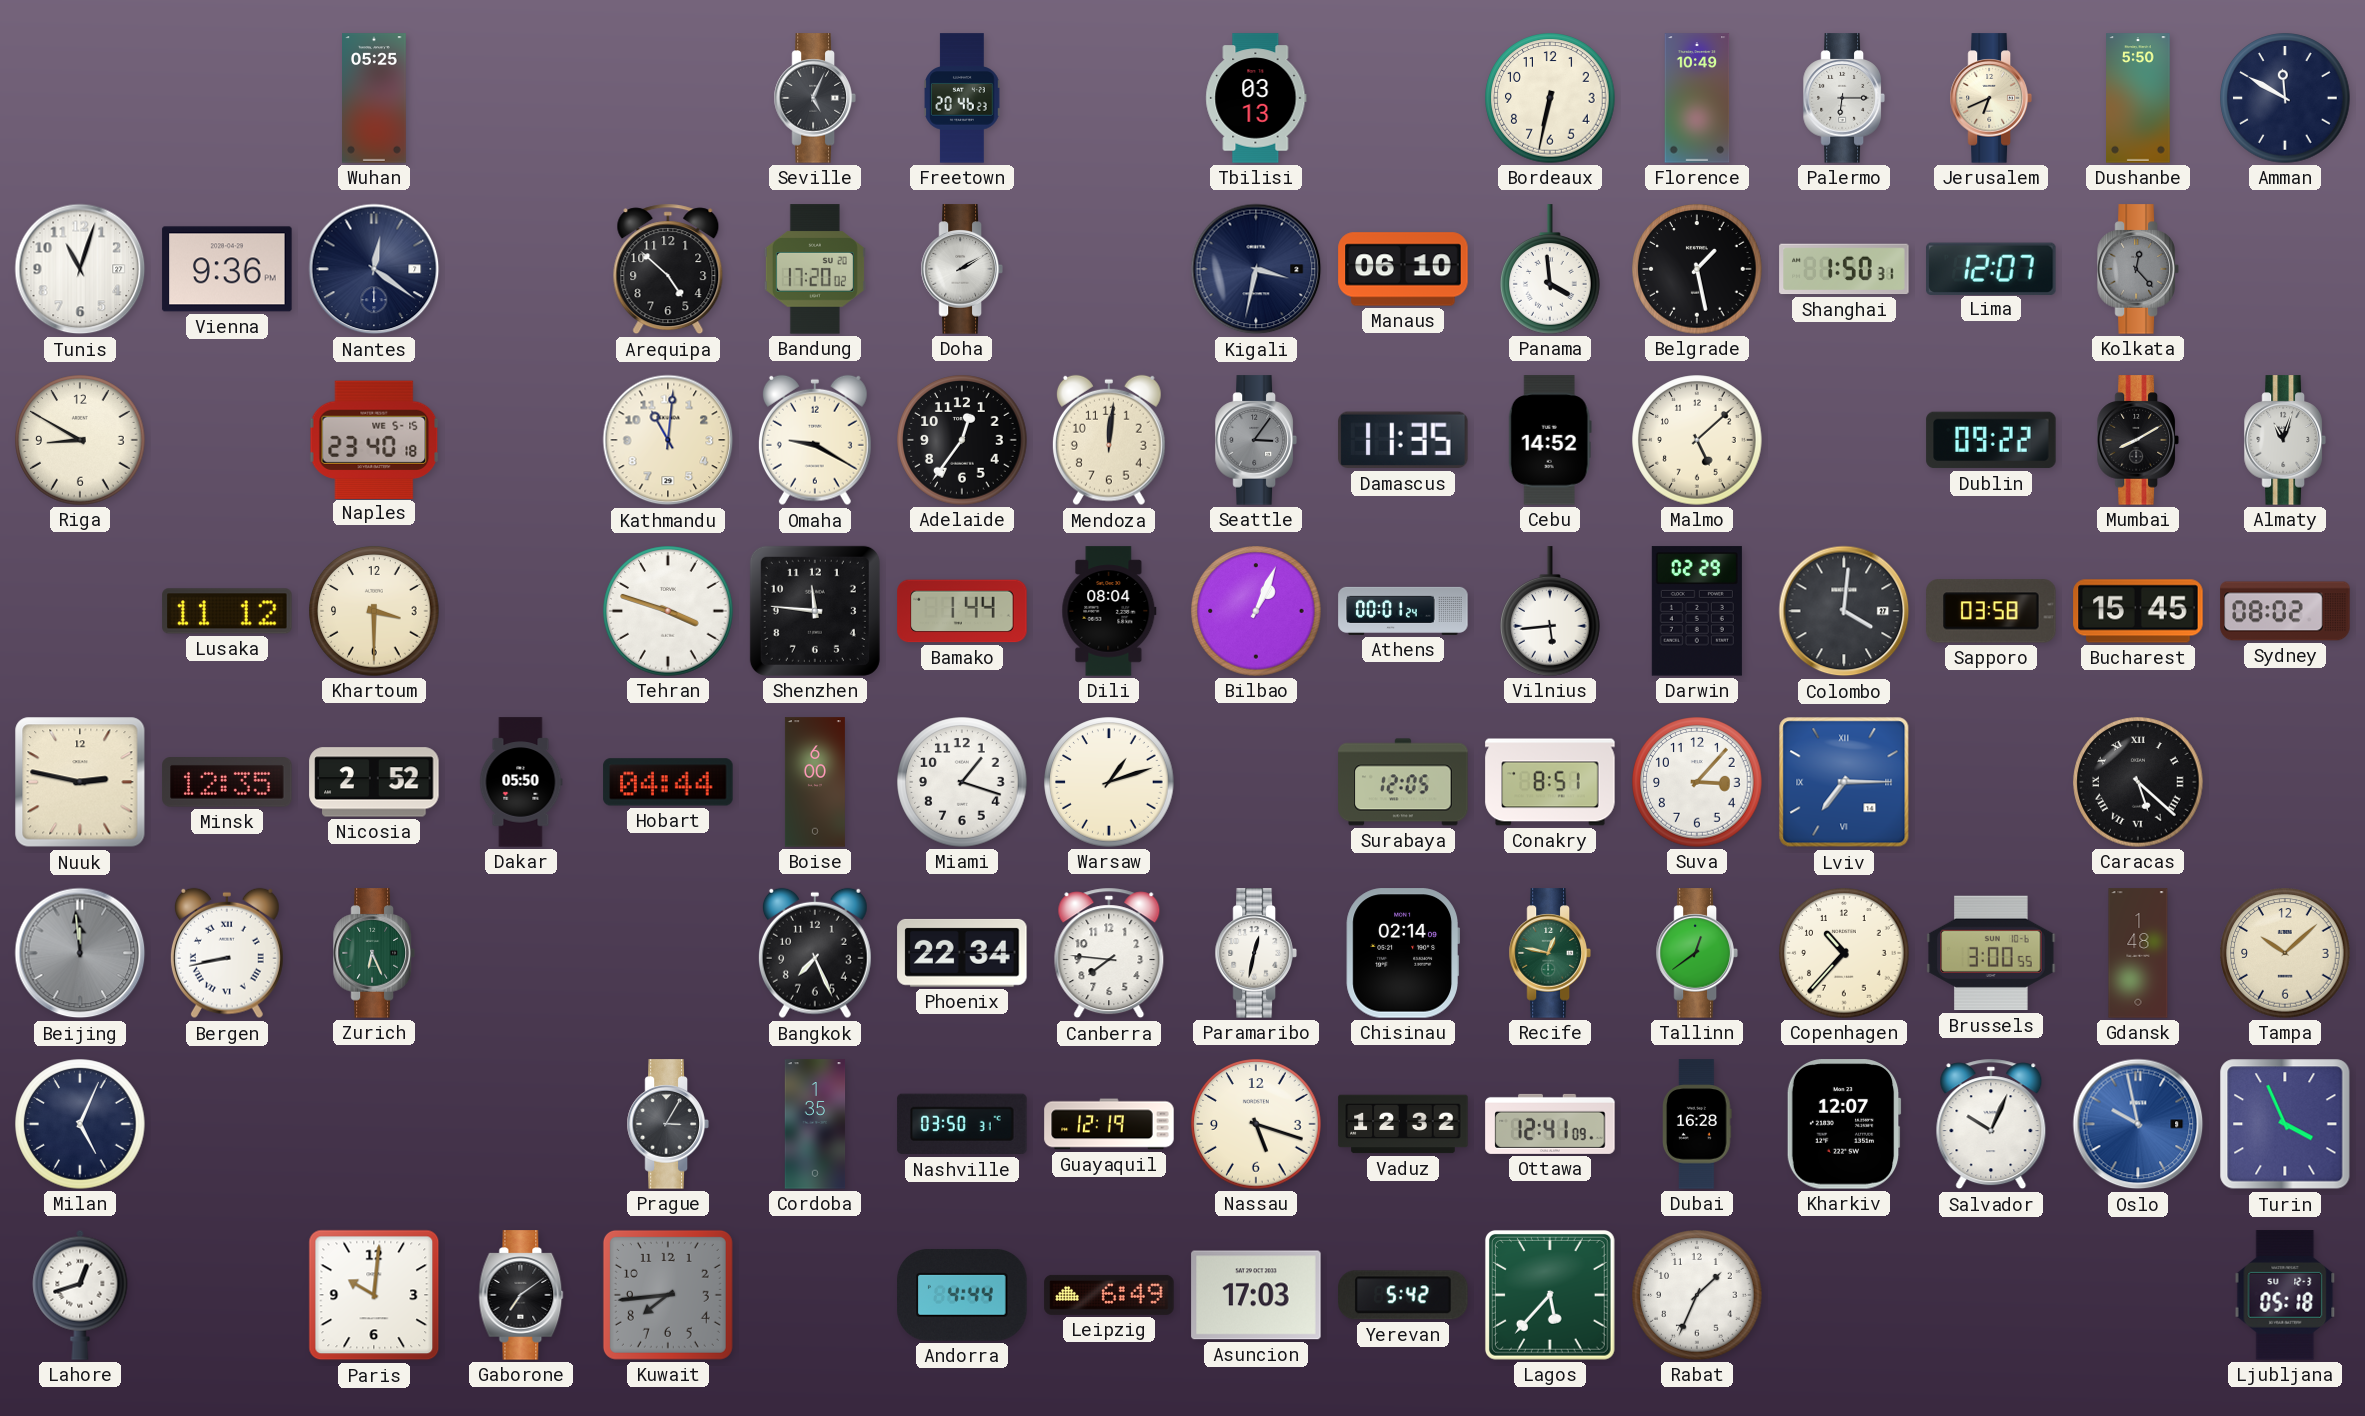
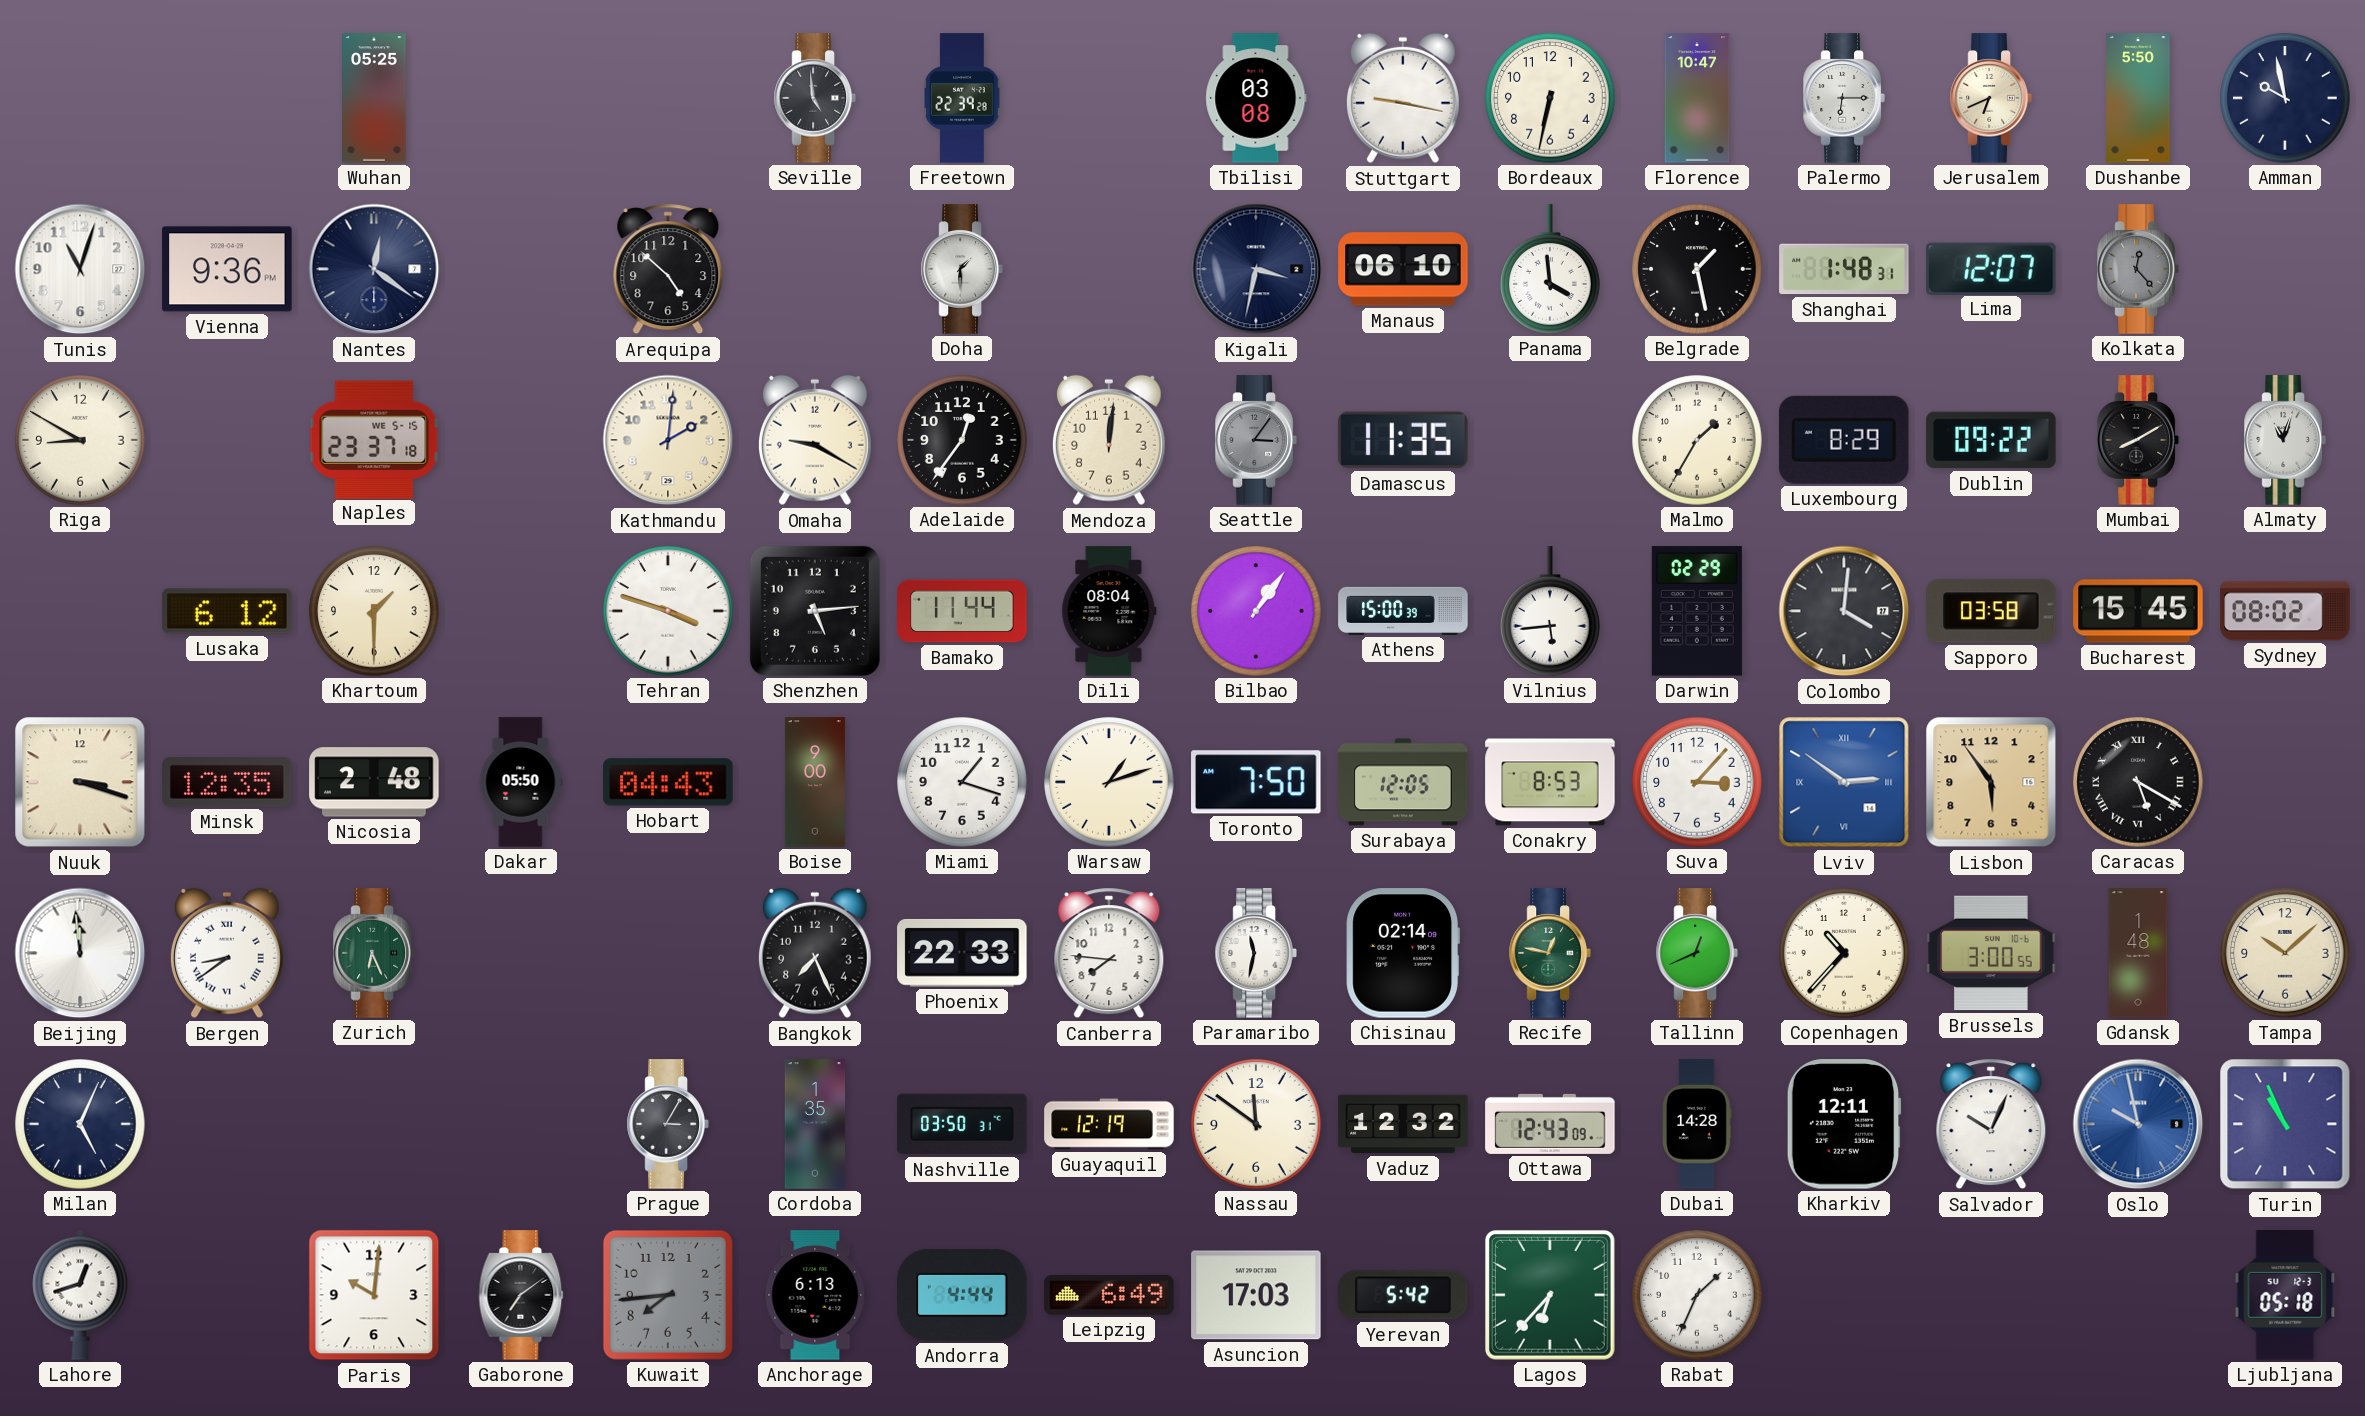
Seville: 5:04 -> 4:59 (815, 98)
Freetown: 20:46 -> 22:39 (962, 98)
Tbilisi: 03:13 -> 03:08 (1256, 98)
Stuttgart: none -> 9:17 (1403, 98)
Florence: 10:49 -> 10:47 (1697, 98)
Amman: 11:50 -> 9:58 (2285, 98)
Bandung: 17:20 -> none (815, 269)
Doha: 2:10 -> 1:30 (962, 269)
Shanghai: 1:50 -> 1:48 (1844, 269)
Naples: 23:40 -> 23:37 (374, 439)
Kathmandu: 11:01 -> 2:01 (668, 440)
Cebu: 14:52 -> none (1550, 440)
Malmo: 5:08 -> 1:35 (1697, 440)
Luxembourg: none -> 8:29 (1844, 440)
Lusaka: 11:12 -> 6:12 (227, 611)
Khartoum: 3:30 -> 1:30 (374, 611)
Shenzhen: 11:46 -> 5:14 (815, 611)
Bamako: 1:44 -> 11:44 (962, 611)
Bilbao: 1:04 -> 1:06 (1256, 611)
Athens: 00:01 -> 15:00 (1403, 611)
Nuuk: 2:47 -> 3:18 (80, 782)
Nicosia: 2:52 -> 2:48 (374, 782)
Hobart: 04:44 -> 04:43 (668, 782)
Boise: 6:00 -> 9:00 (815, 782)
Toronto: none -> 7:50 (1256, 782)
Conakry: 8:51 -> 8:53 (1550, 782)
Lviv: 7:15 -> 2:51 (1844, 782)
Lisbon: none -> 5:54 (1991, 782)
Caracas: 5:22 -> 5:20 (2138, 782)
Beijing dial: grey -> white (80, 953)
Bergen: 8:43 -> 8:39 (227, 953)
Phoenix: 22:34 -> 22:33 (962, 953)
Paramaribo: 12:32 -> 11:32 (1256, 953)
Tallinn: 12:39 -> 12:41 (1697, 953)
Nassau: 5:18 -> 11:51 (1256, 1124)
Ottawa: 12:41 -> 12:43 (1550, 1124)
Dubai: 16:28 -> 14:28 (1698, 1124)
Kharkiv: 12:07 -> 12:11 (1844, 1124)
Turin: 3:56 -> 10:56 (2285, 1124)
Anchorage: none -> 6:13 (815, 1295)
Lagos: 5:37 -> 6:37 (1550, 1295)
